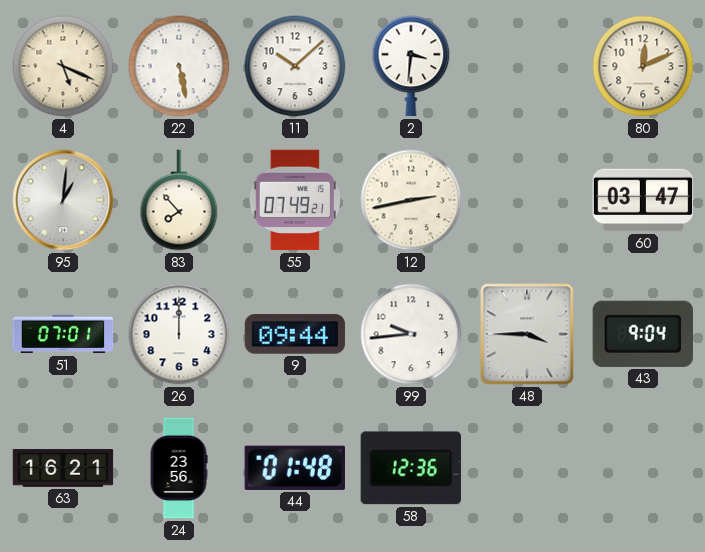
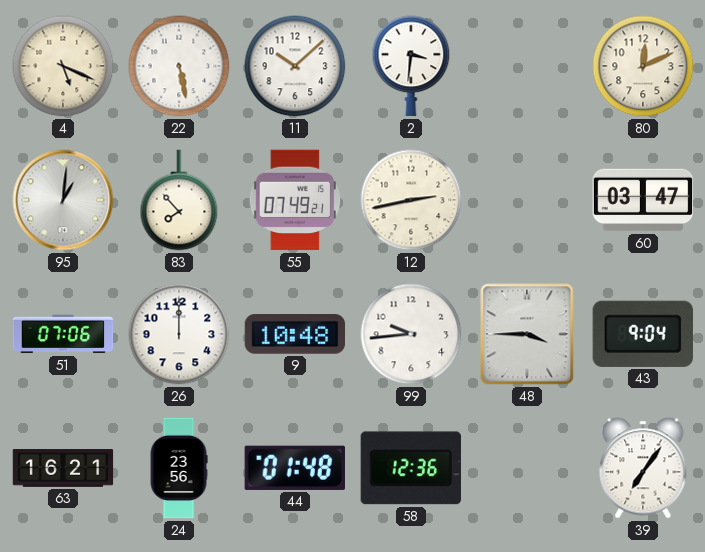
51: 07:01 -> 07:06 (63, 334)
9: 09:44 -> 10:48 (295, 334)
39: none -> 7:06 (643, 468)
